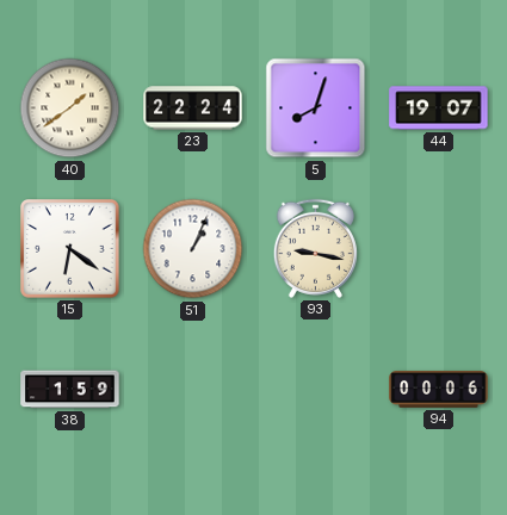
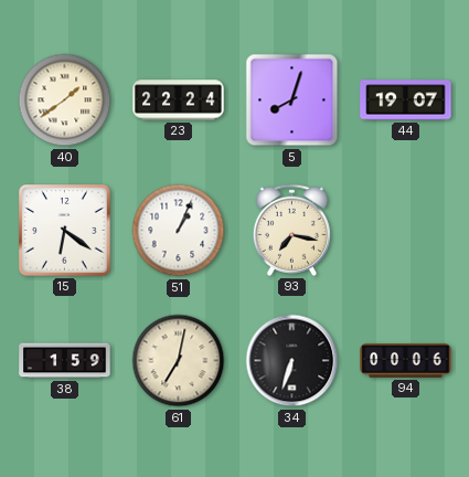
93: 9:17 -> 7:17 (291, 230)
61: none -> 7:02 (179, 361)
34: none -> 6:33 (292, 361)
